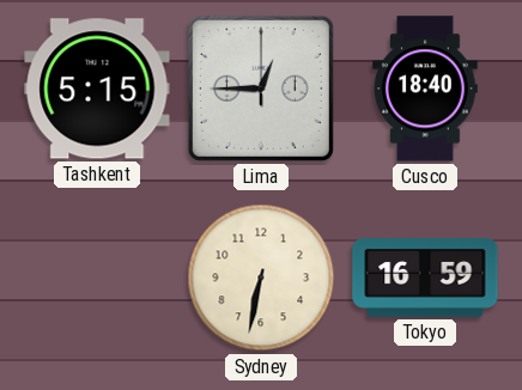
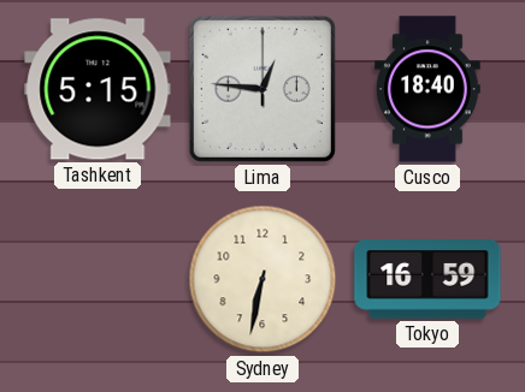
Lima: 12:45 -> 12:46 (262, 89)
